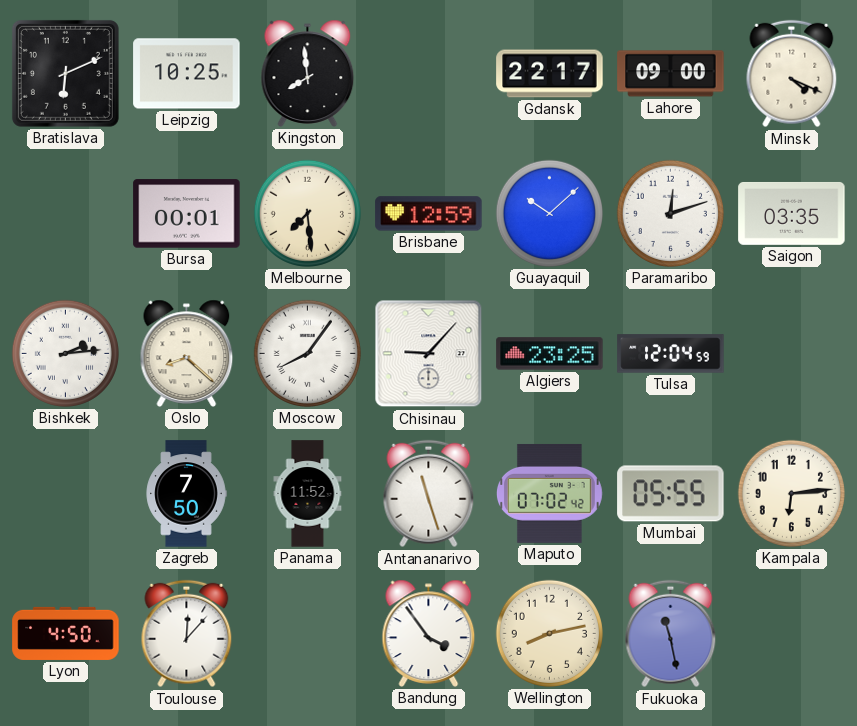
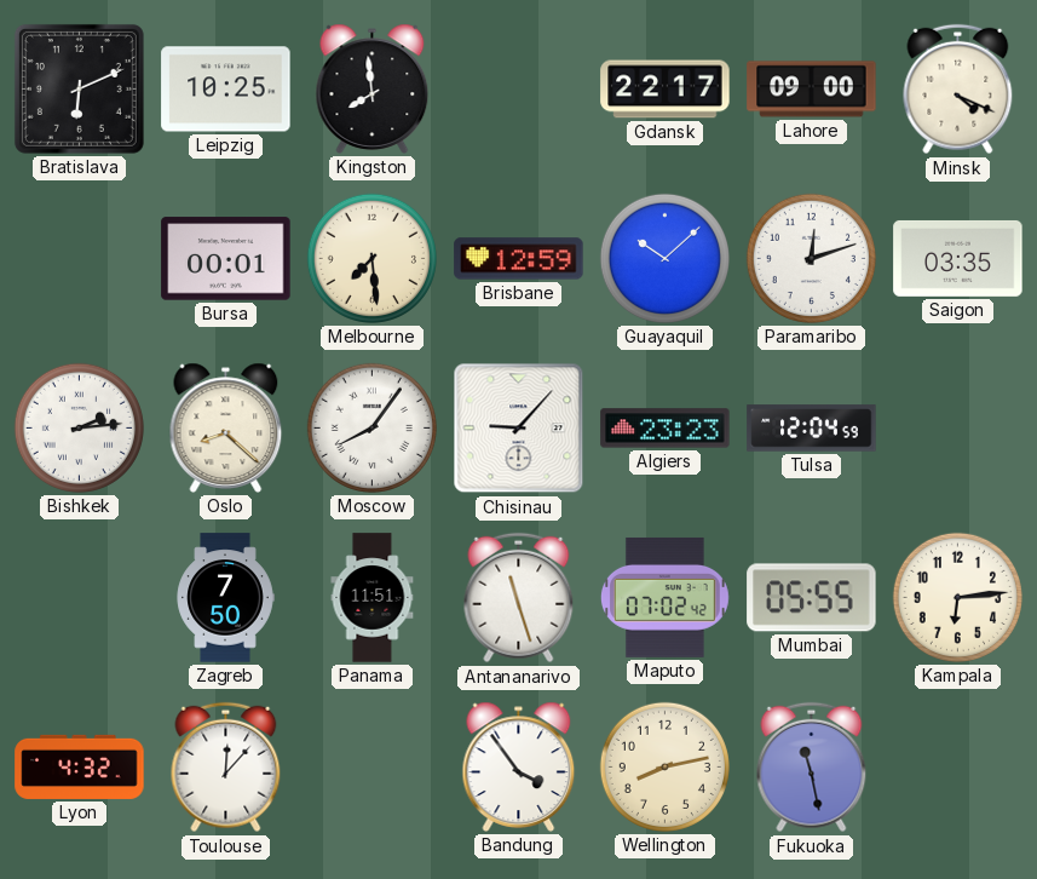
Algiers: 23:25 -> 23:23 (666, 429)
Panama: 11:52 -> 11:51 (373, 598)
Lyon: 4:50 -> 4:32 (80, 766)
